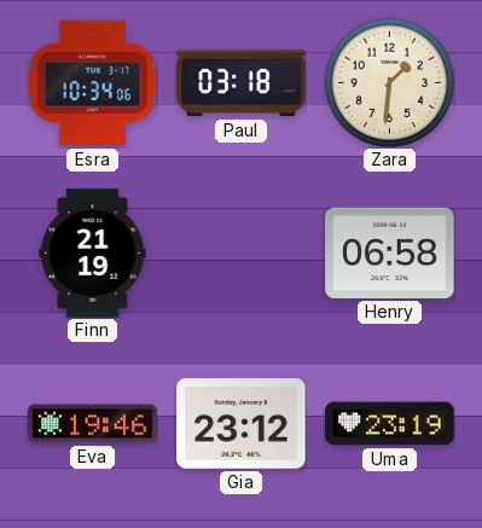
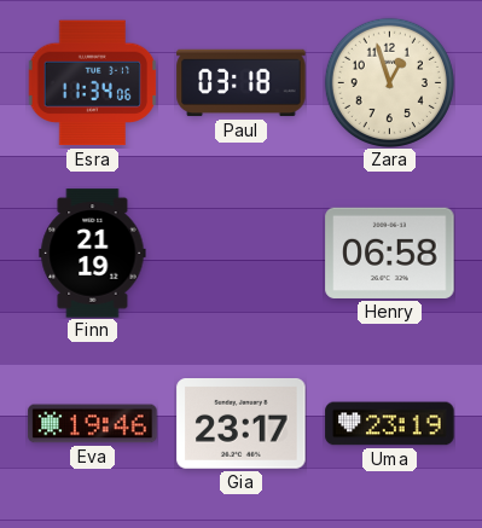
Esra: 10:34 -> 11:34 (92, 83)
Zara: 1:31 -> 12:57 (389, 82)
Gia: 23:12 -> 23:17 (242, 424)
